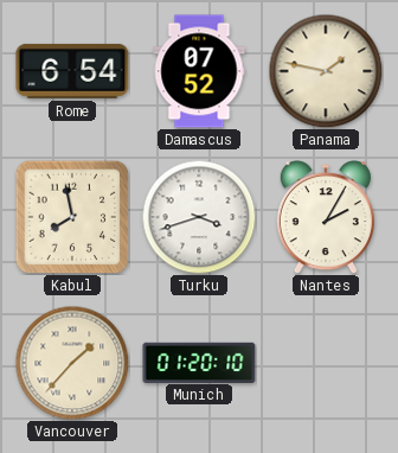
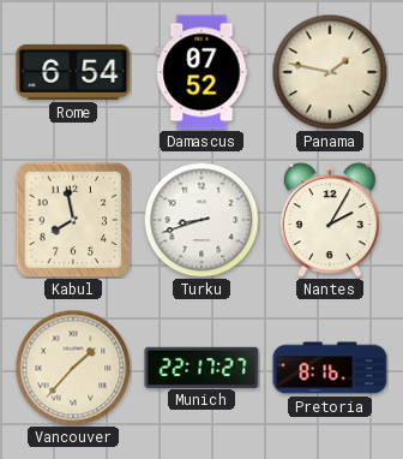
Turku: 3:42 -> 8:42 (201, 220)
Munich: 01:20 -> 22:17 (201, 366)
Pretoria: none -> 8:16 (330, 368)
